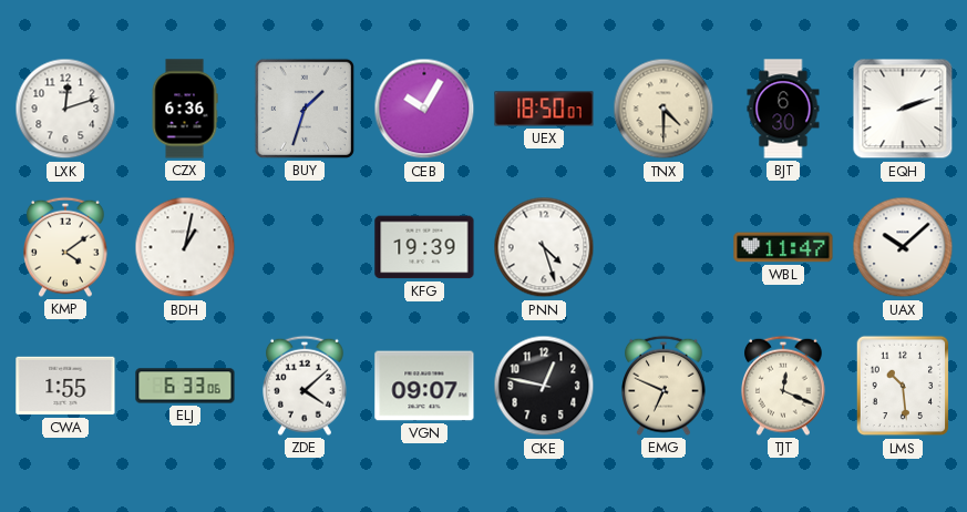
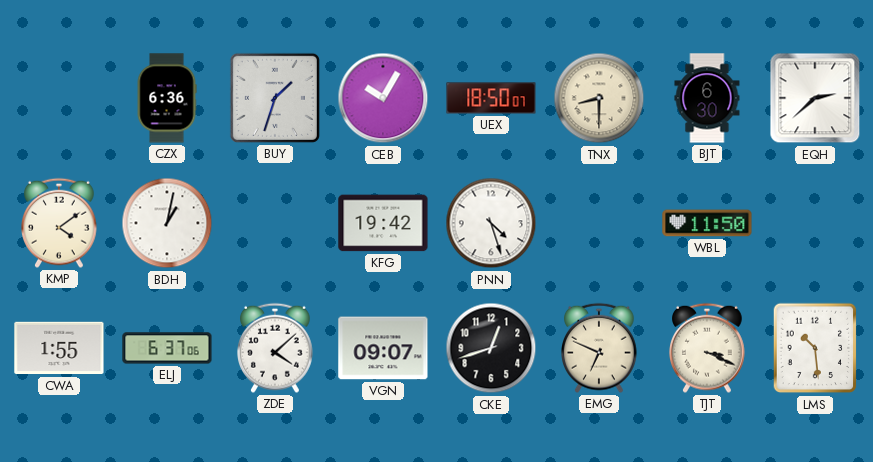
LXK: 12:12 -> none (65, 109)
TNX: 4:30 -> 8:30 (599, 98)
EQH: 2:12 -> 2:38 (815, 98)
KFG: 19:39 -> 19:42 (383, 223)
WBL: 11:47 -> 11:50 (707, 223)
UAX: 10:08 -> none (903, 247)
ELJ: 6:33 -> 6:37 (167, 348)
CKE: 12:47 -> 12:42 (491, 348)
TJT: 12:19 -> 3:19 (708, 348)
